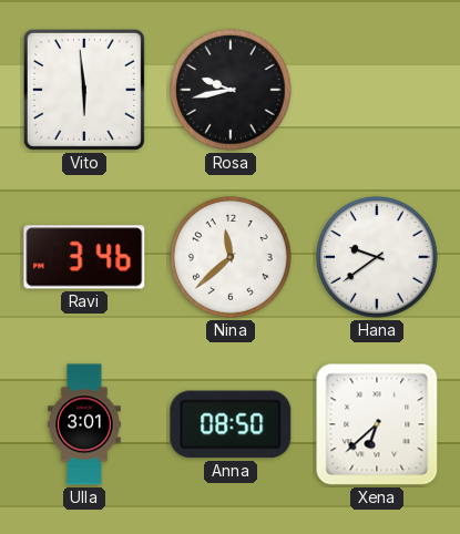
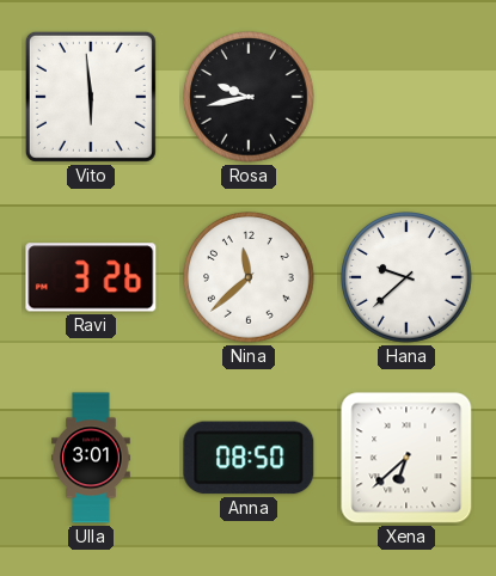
Ravi: 3:46 -> 3:26 (91, 277)
Hana: 9:39 -> 9:38 (406, 277)
